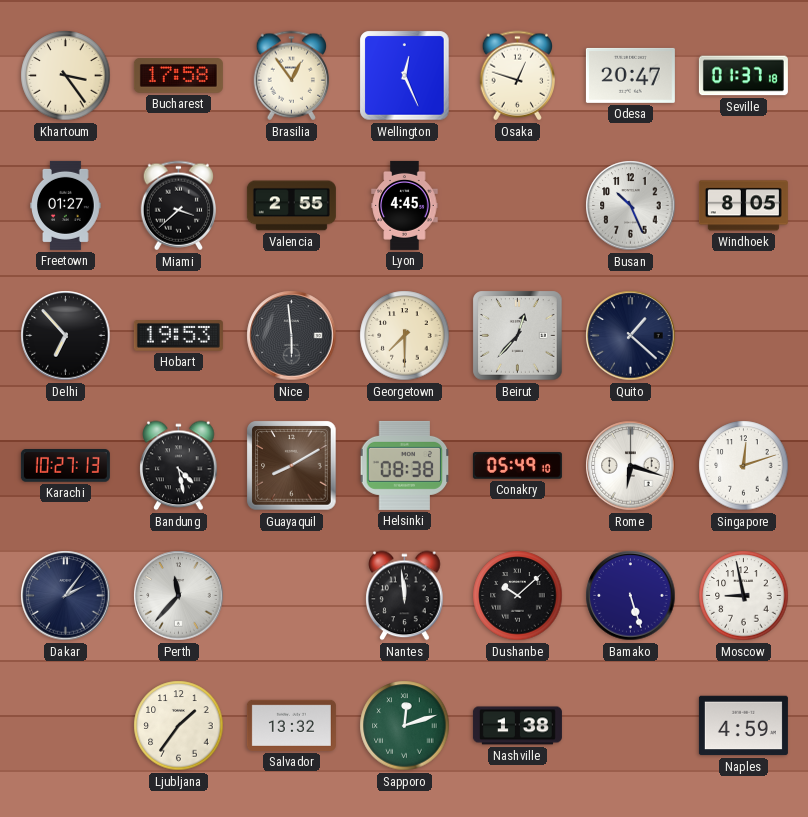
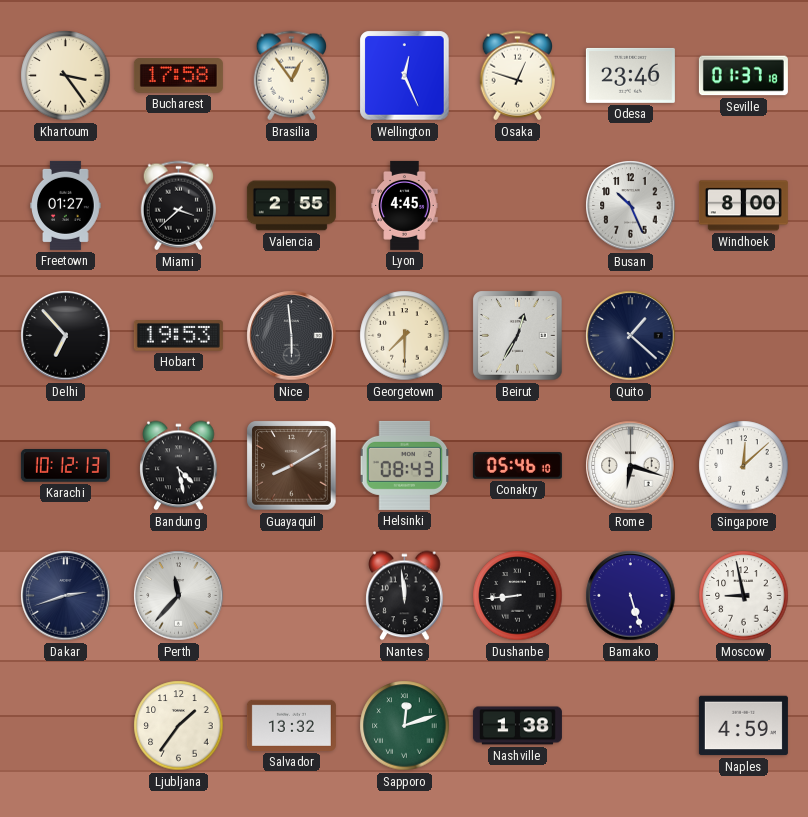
Odesa: 20:47 -> 23:46 (630, 75)
Windhoek: 8:05 -> 8:00 (743, 206)
Beirut: 12:37 -> 12:35 (518, 336)
Karachi: 10:27 -> 10:12 (65, 466)
Helsinki: 08:38 -> 08:43 (405, 465)
Conakry: 05:49 -> 05:46 (517, 466)
Singapore: 12:12 -> 12:08 (744, 466)
Dakar: 2:06 -> 2:42 (66, 596)
Dushanbe: 10:08 -> 8:44 (518, 596)
